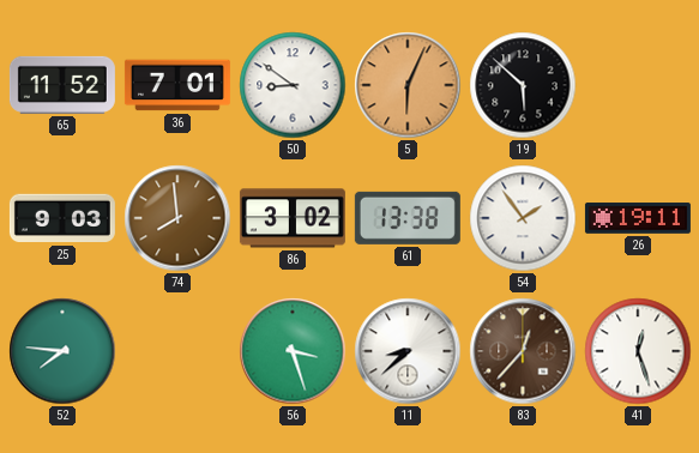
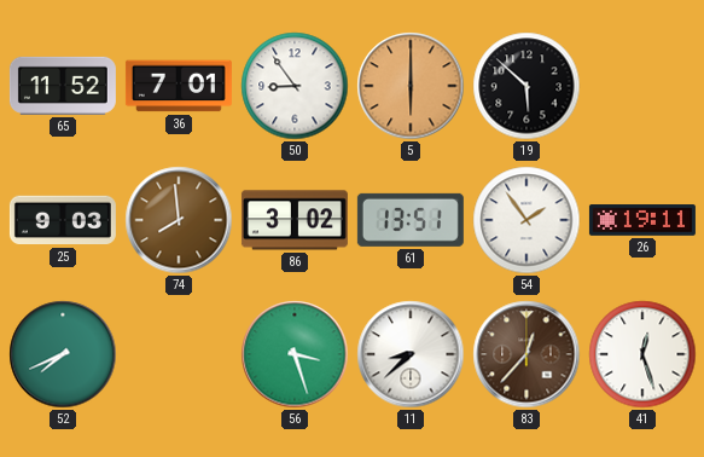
50: 8:51 -> 8:54 (295, 86)
5: 6:04 -> 6:00 (411, 86)
61: 13:38 -> 13:51 (411, 220)
52: 7:46 -> 7:41 (63, 354)
